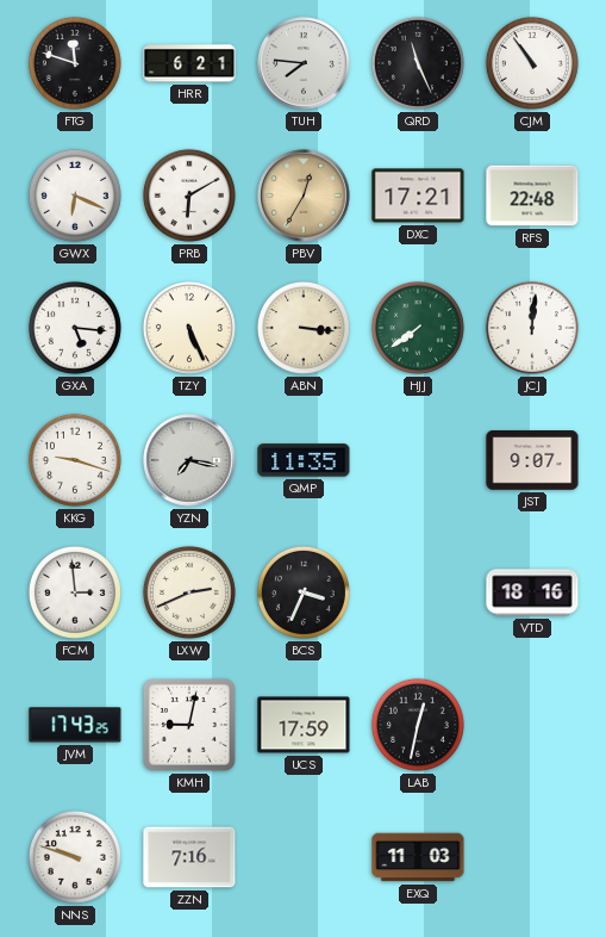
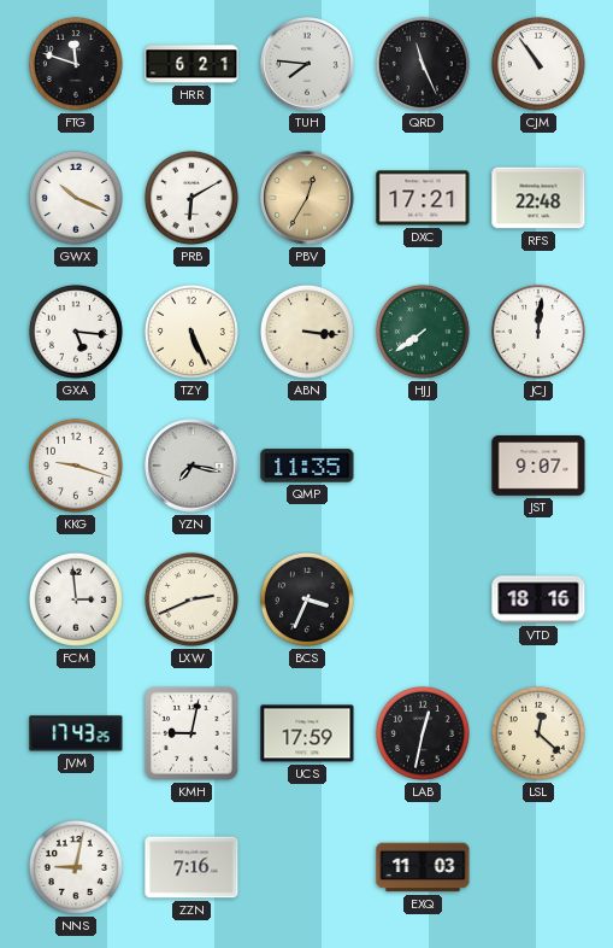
GWX: 6:19 -> 10:19 (76, 198)
LSL: none -> 12:22 (538, 733)
NNS: 9:48 -> 9:02 (76, 867)
